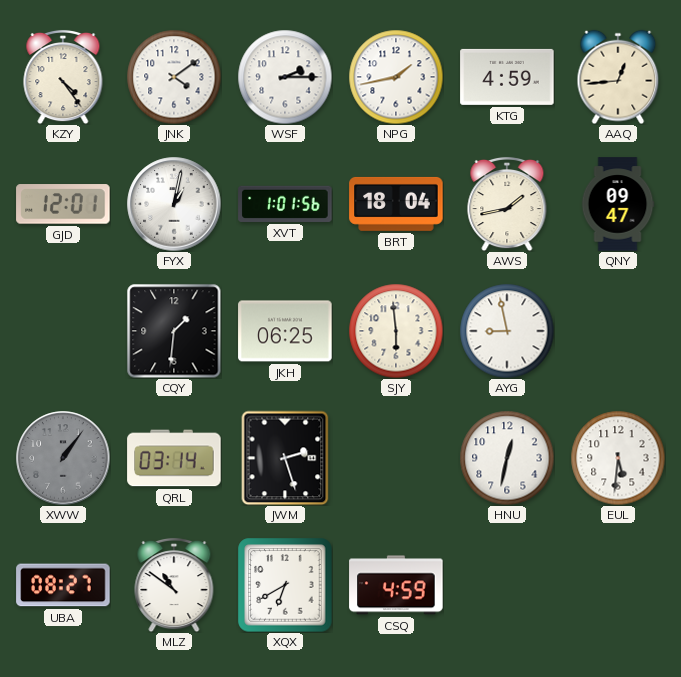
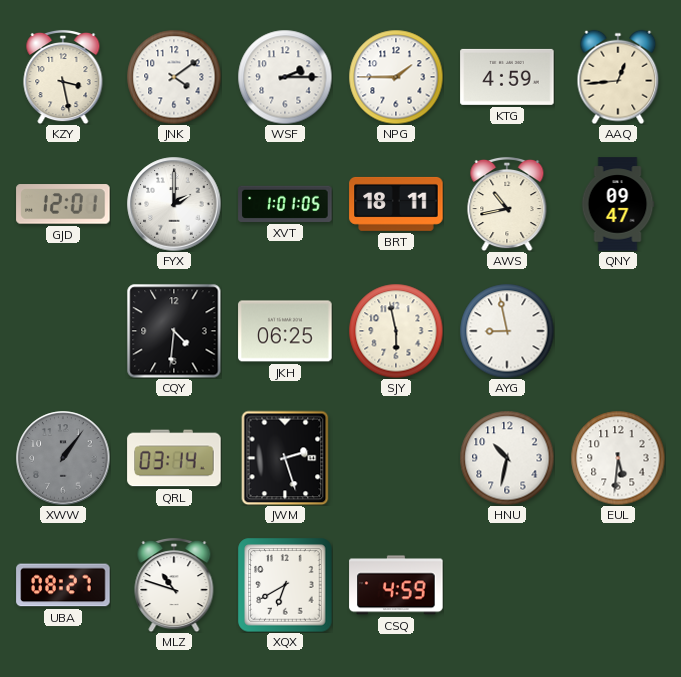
KZY: 4:24 -> 3:28 (63, 77)
NPG: 1:43 -> 1:45 (396, 77)
FYX: 1:02 -> 2:00 (174, 204)
XVT: 1:01:56 -> 1:01:05 (285, 204)
BRT: 18:04 -> 18:11 (396, 204)
AWS: 1:43 -> 10:43 (507, 204)
CQY: 1:31 -> 4:31 (174, 331)
SJY: 5:59 -> 5:58 (396, 331)
HNU: 12:32 -> 10:32 (507, 458)
MLZ: 10:51 -> 10:48 (174, 585)
